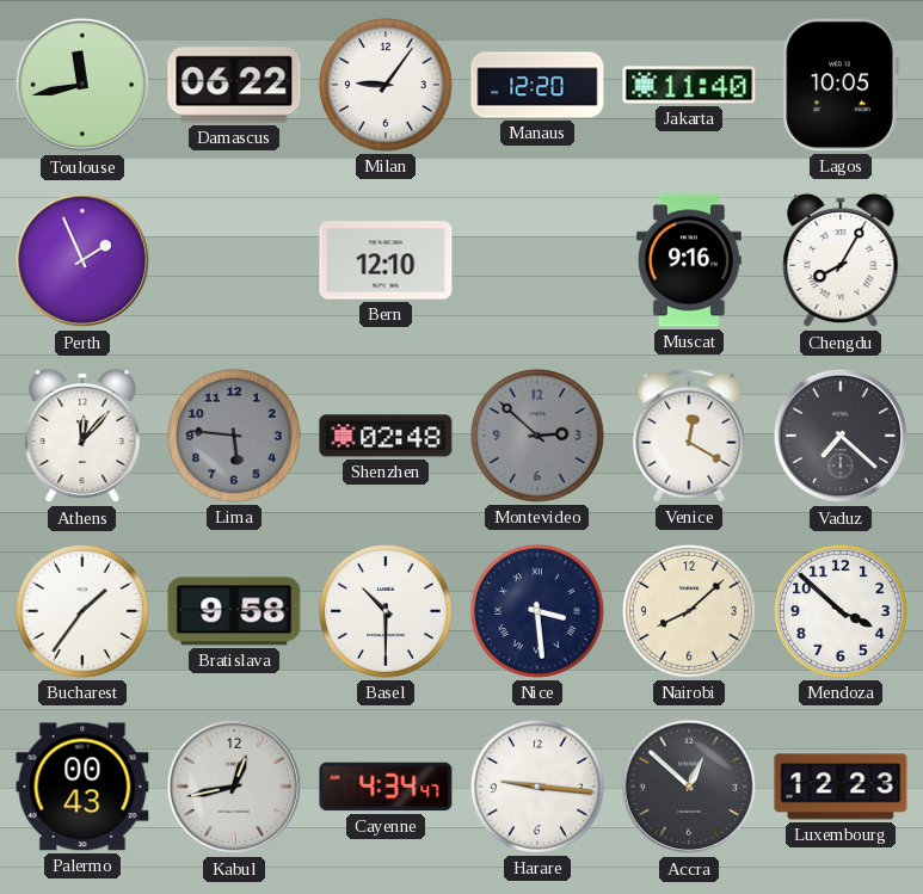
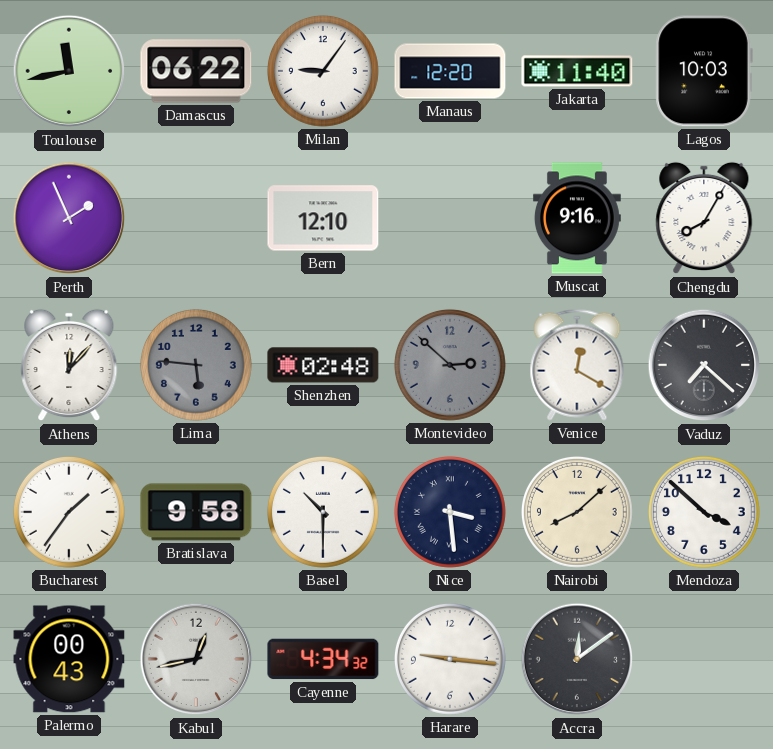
Lagos: 10:05 -> 10:03 (704, 71)
Cayenne: 4:34:47 -> 4:34:32 (323, 659)
Accra: 12:52 -> 12:09 (577, 659)
Luxembourg: 12:23 -> none (841, 787)
